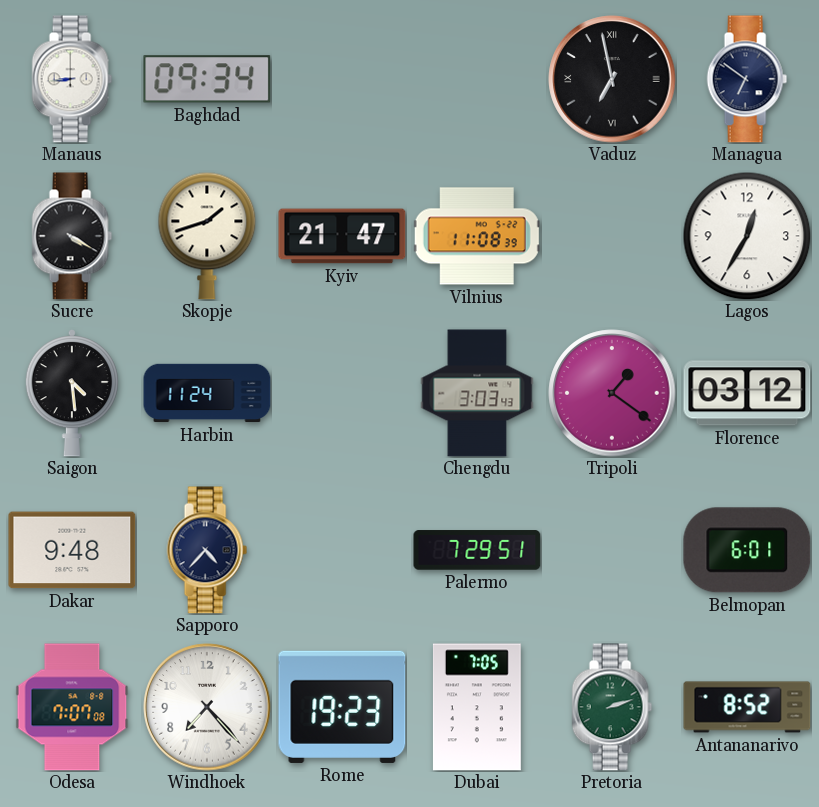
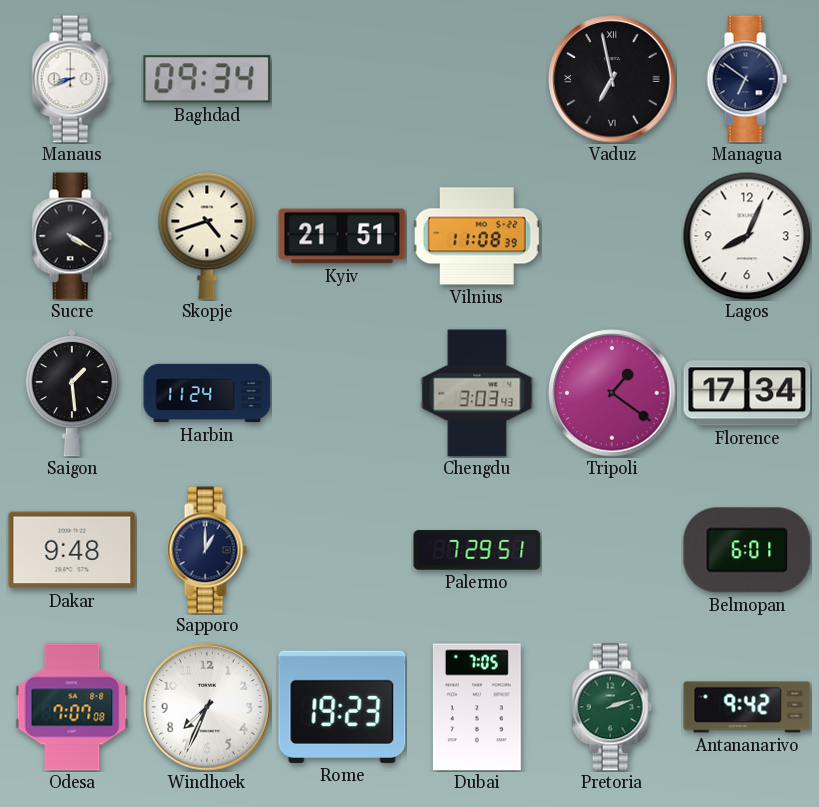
Manaus: 8:44 -> 8:41 (72, 79)
Skopje: 1:42 -> 4:42 (207, 236)
Kyiv: 21:47 -> 21:51 (342, 236)
Lagos: 12:35 -> 8:04 (747, 236)
Saigon: 4:29 -> 1:29 (72, 394)
Florence: 03:12 -> 17:34 (747, 393)
Sapporo: 4:37 -> 1:00 (207, 550)
Windhoek: 7:23 -> 7:34 (207, 707)
Antananarivo: 8:52 -> 9:42 (747, 707)
